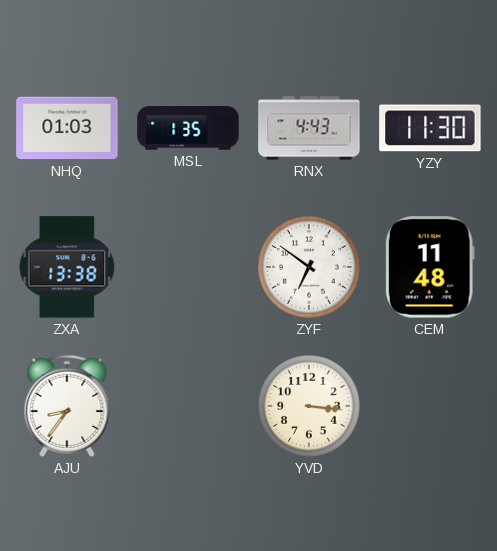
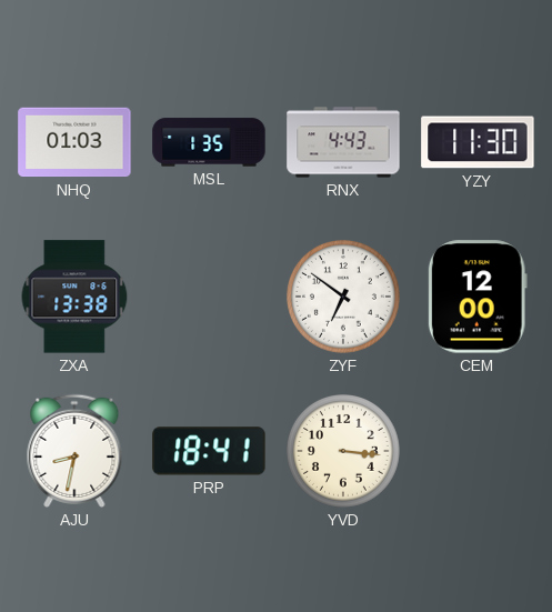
CEM: 11:48 -> 12:00 (478, 297)
AJU: 8:36 -> 8:32 (74, 451)
PRP: none -> 18:41 (209, 451)
